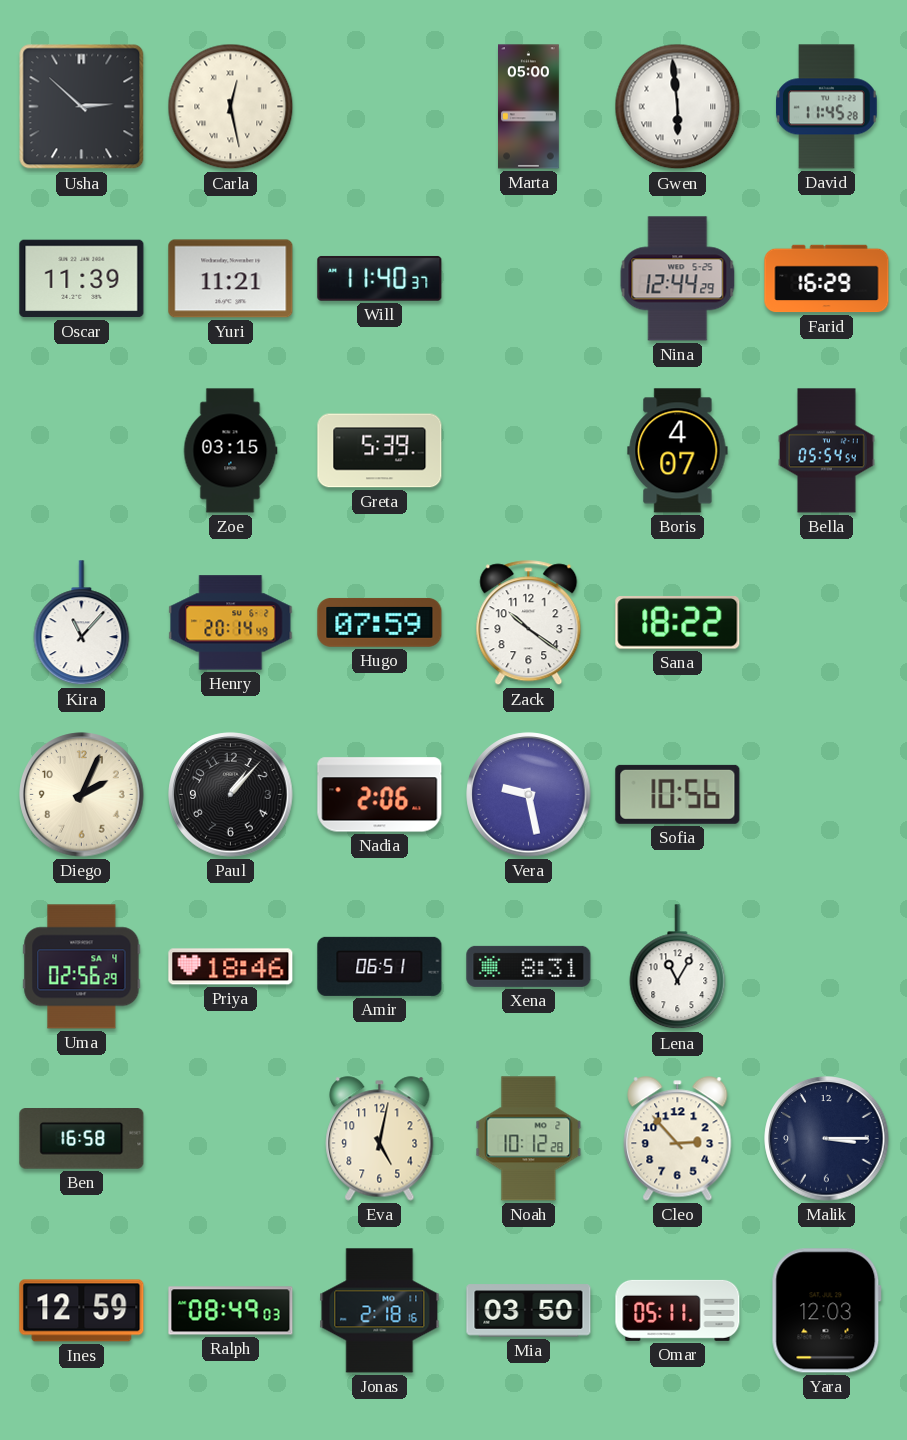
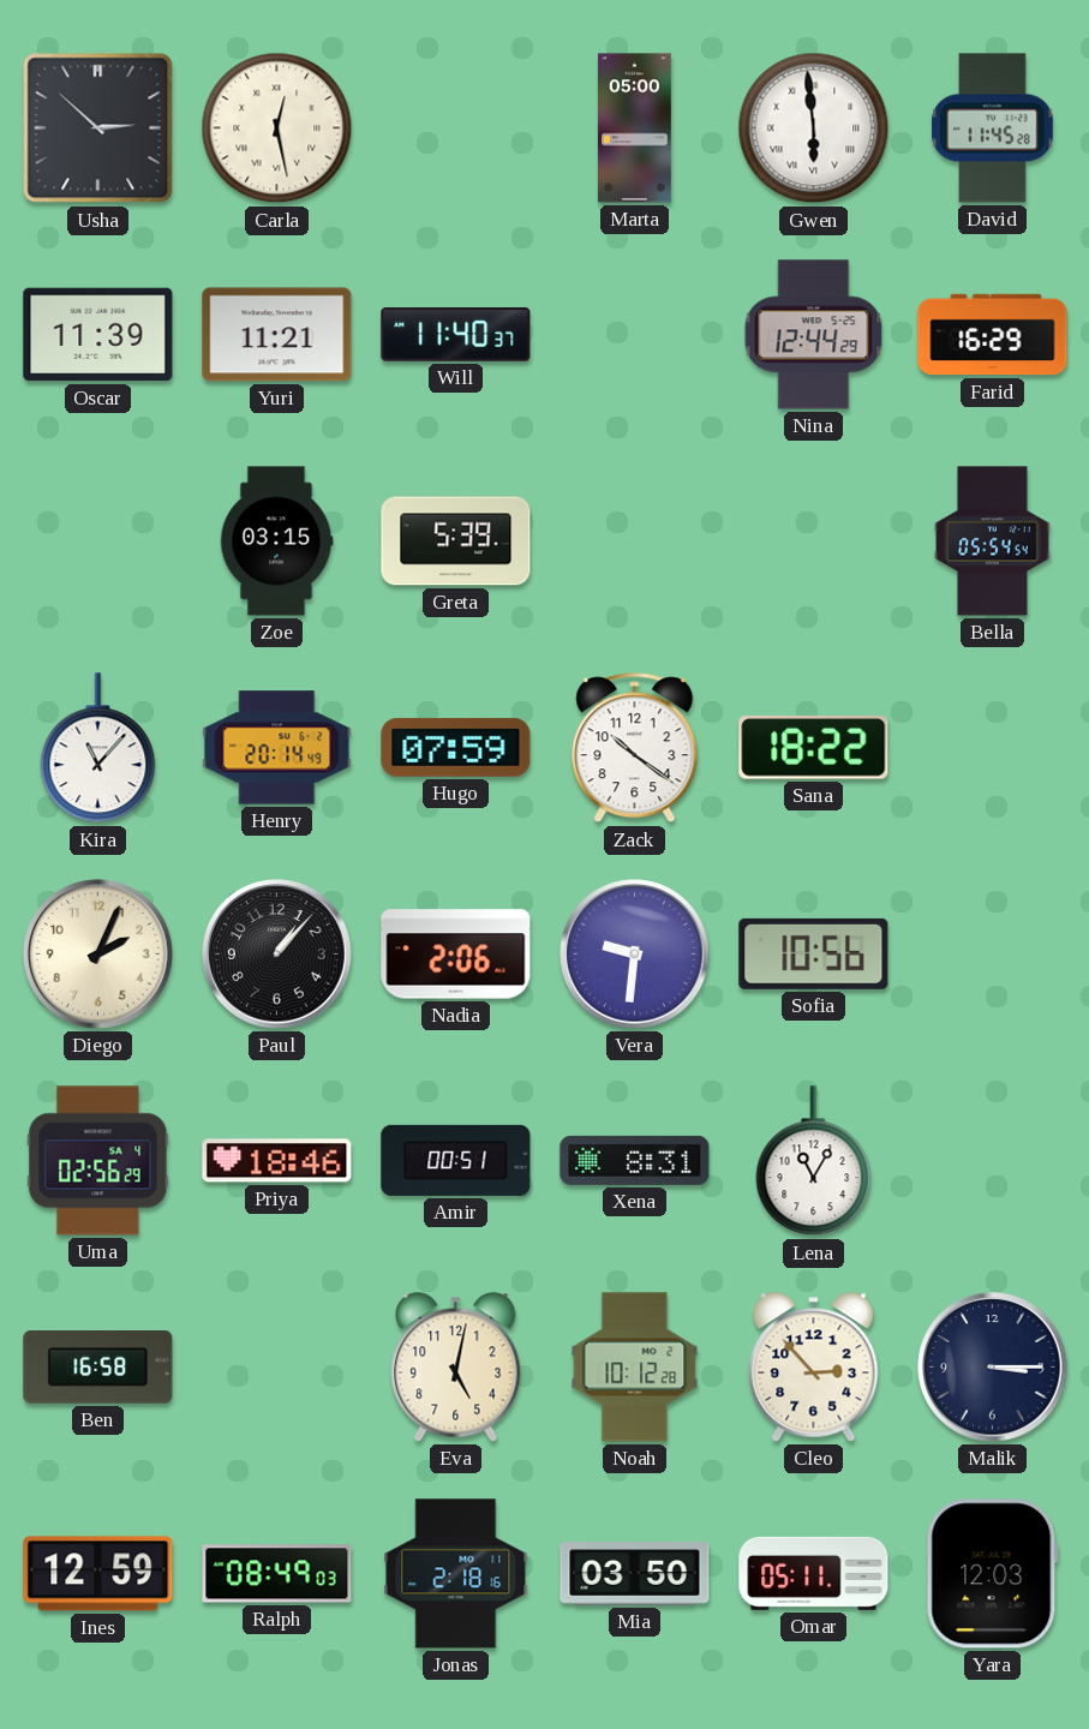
Boris: 4:07 -> none (678, 451)
Vera: 9:28 -> 9:31 (635, 955)
Amir: 06:51 -> 00:51 (456, 1160)
